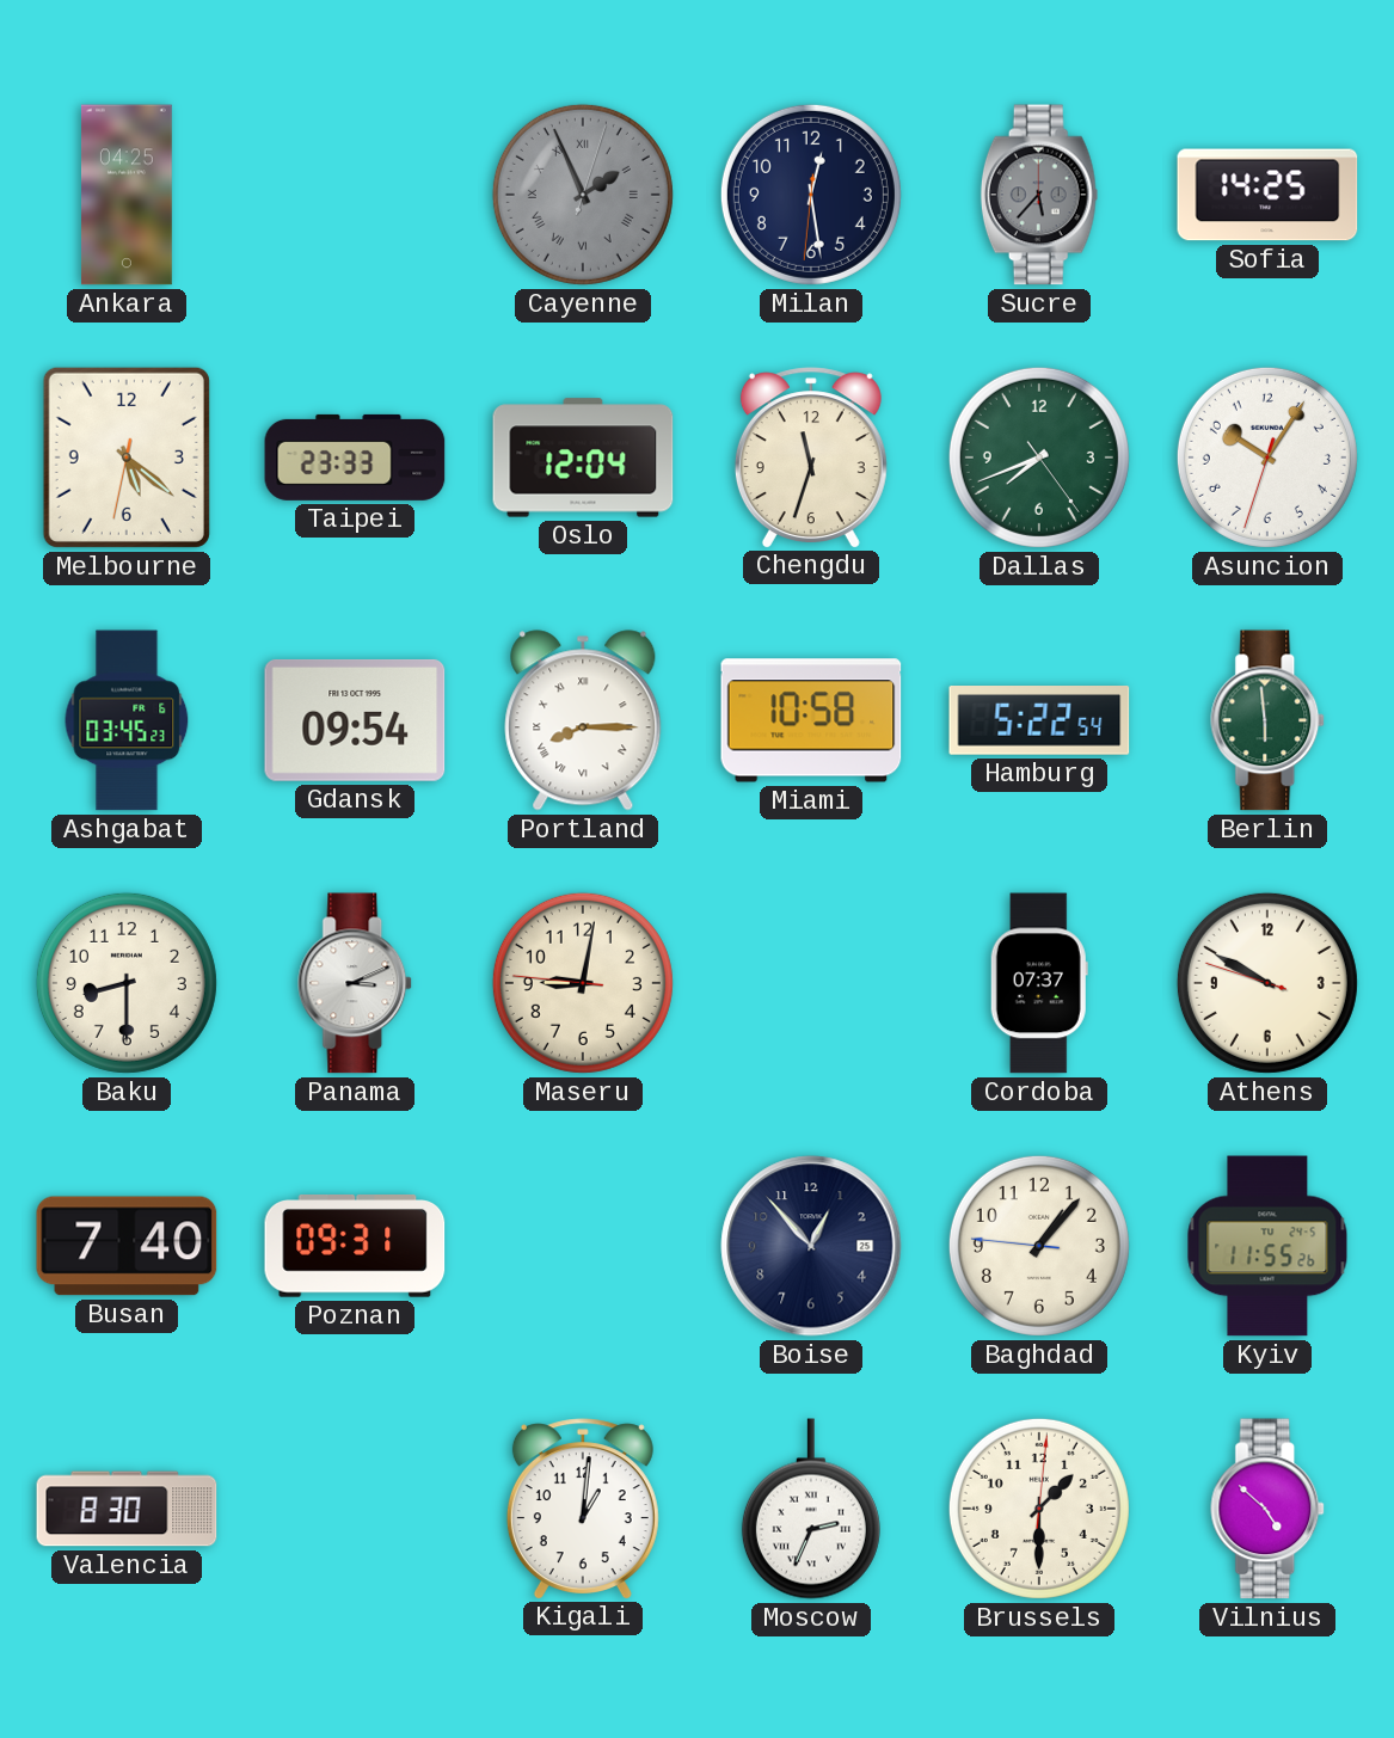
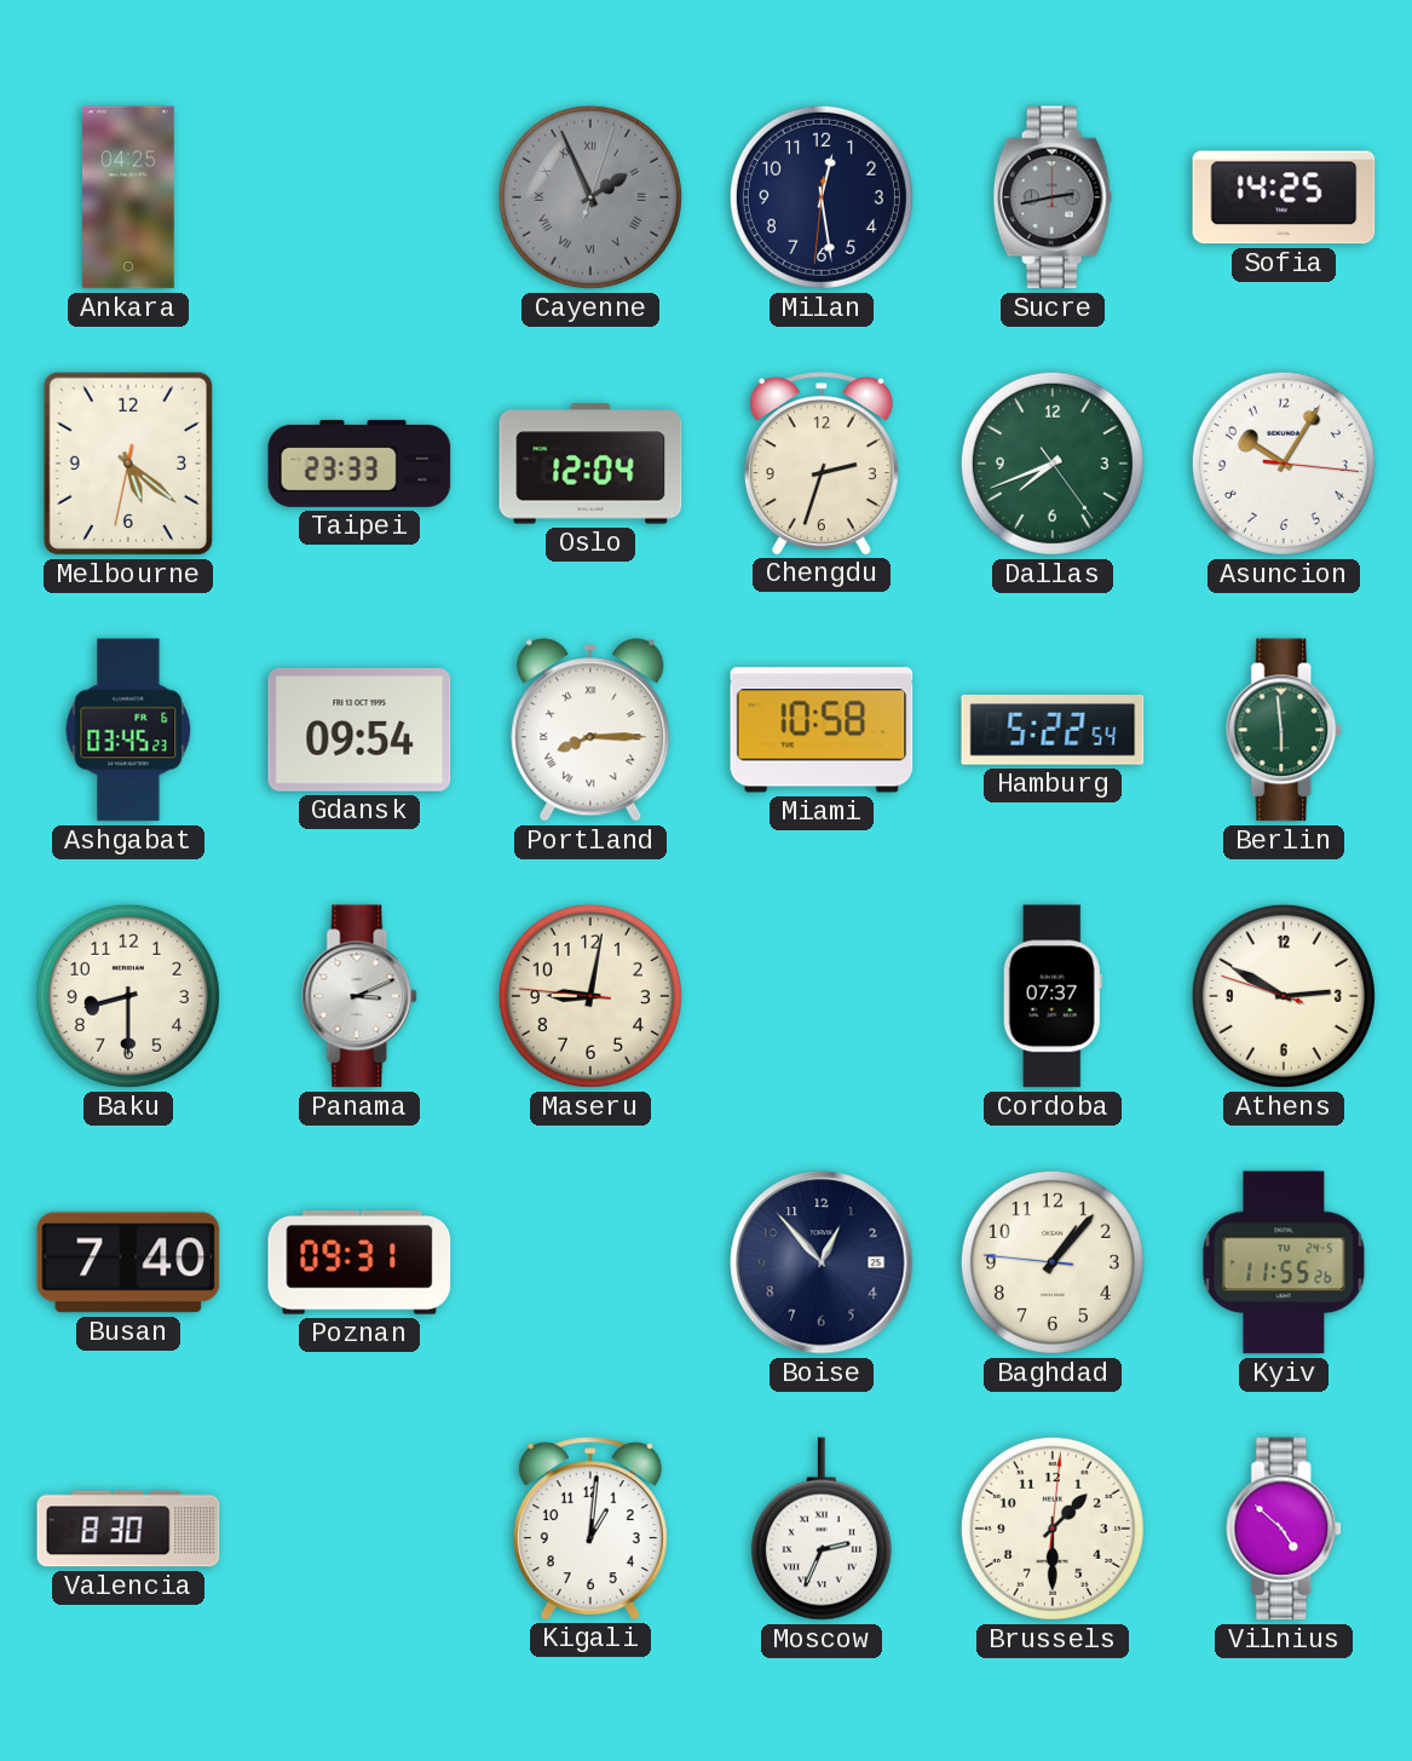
Sucre: 5:37 -> 2:43 (1053, 197)
Chengdu: 11:33 -> 2:33 (822, 464)
Asuncion: 10:05:33 -> 10:05:16 (1284, 464)
Athens: 9:49 -> 2:49 (1284, 996)
